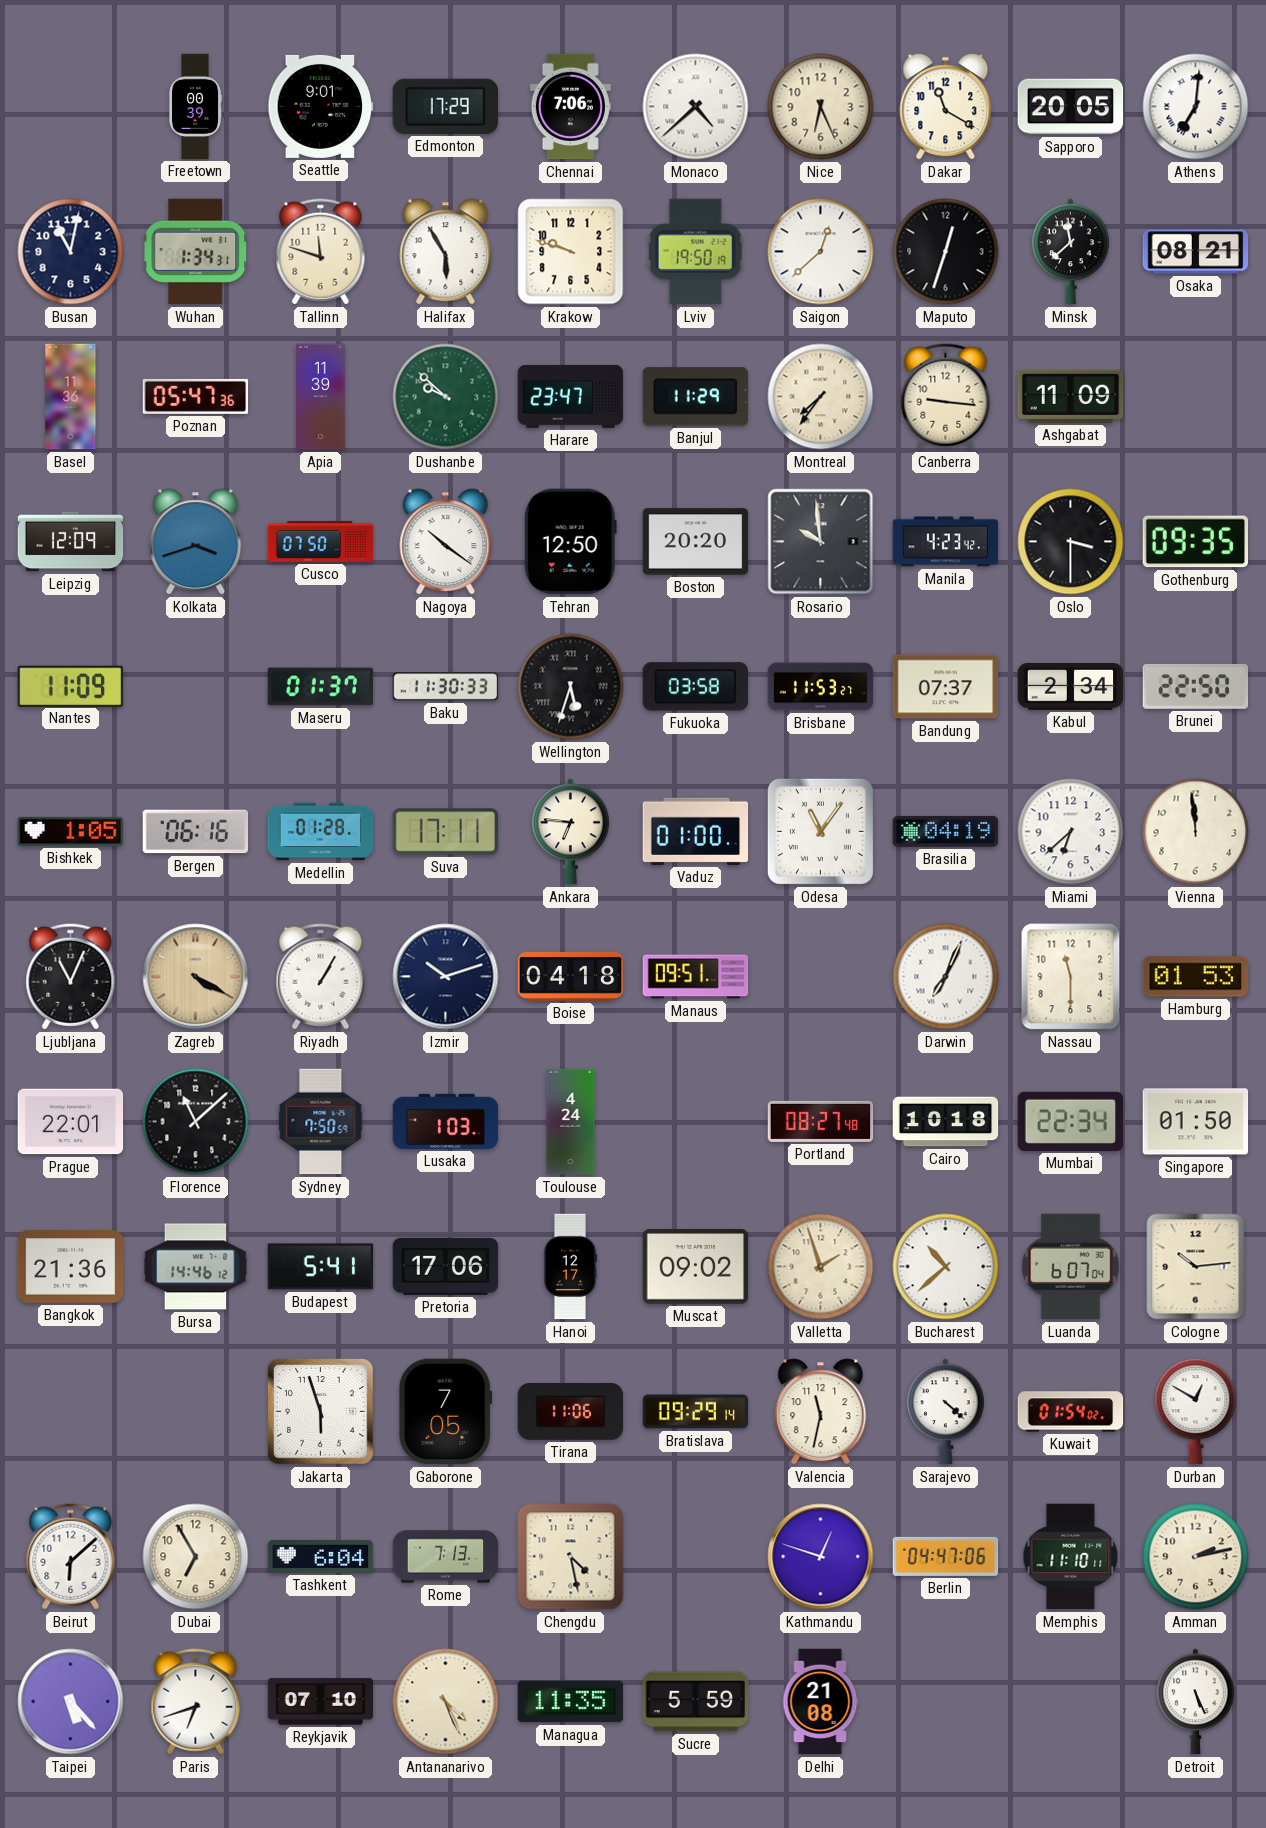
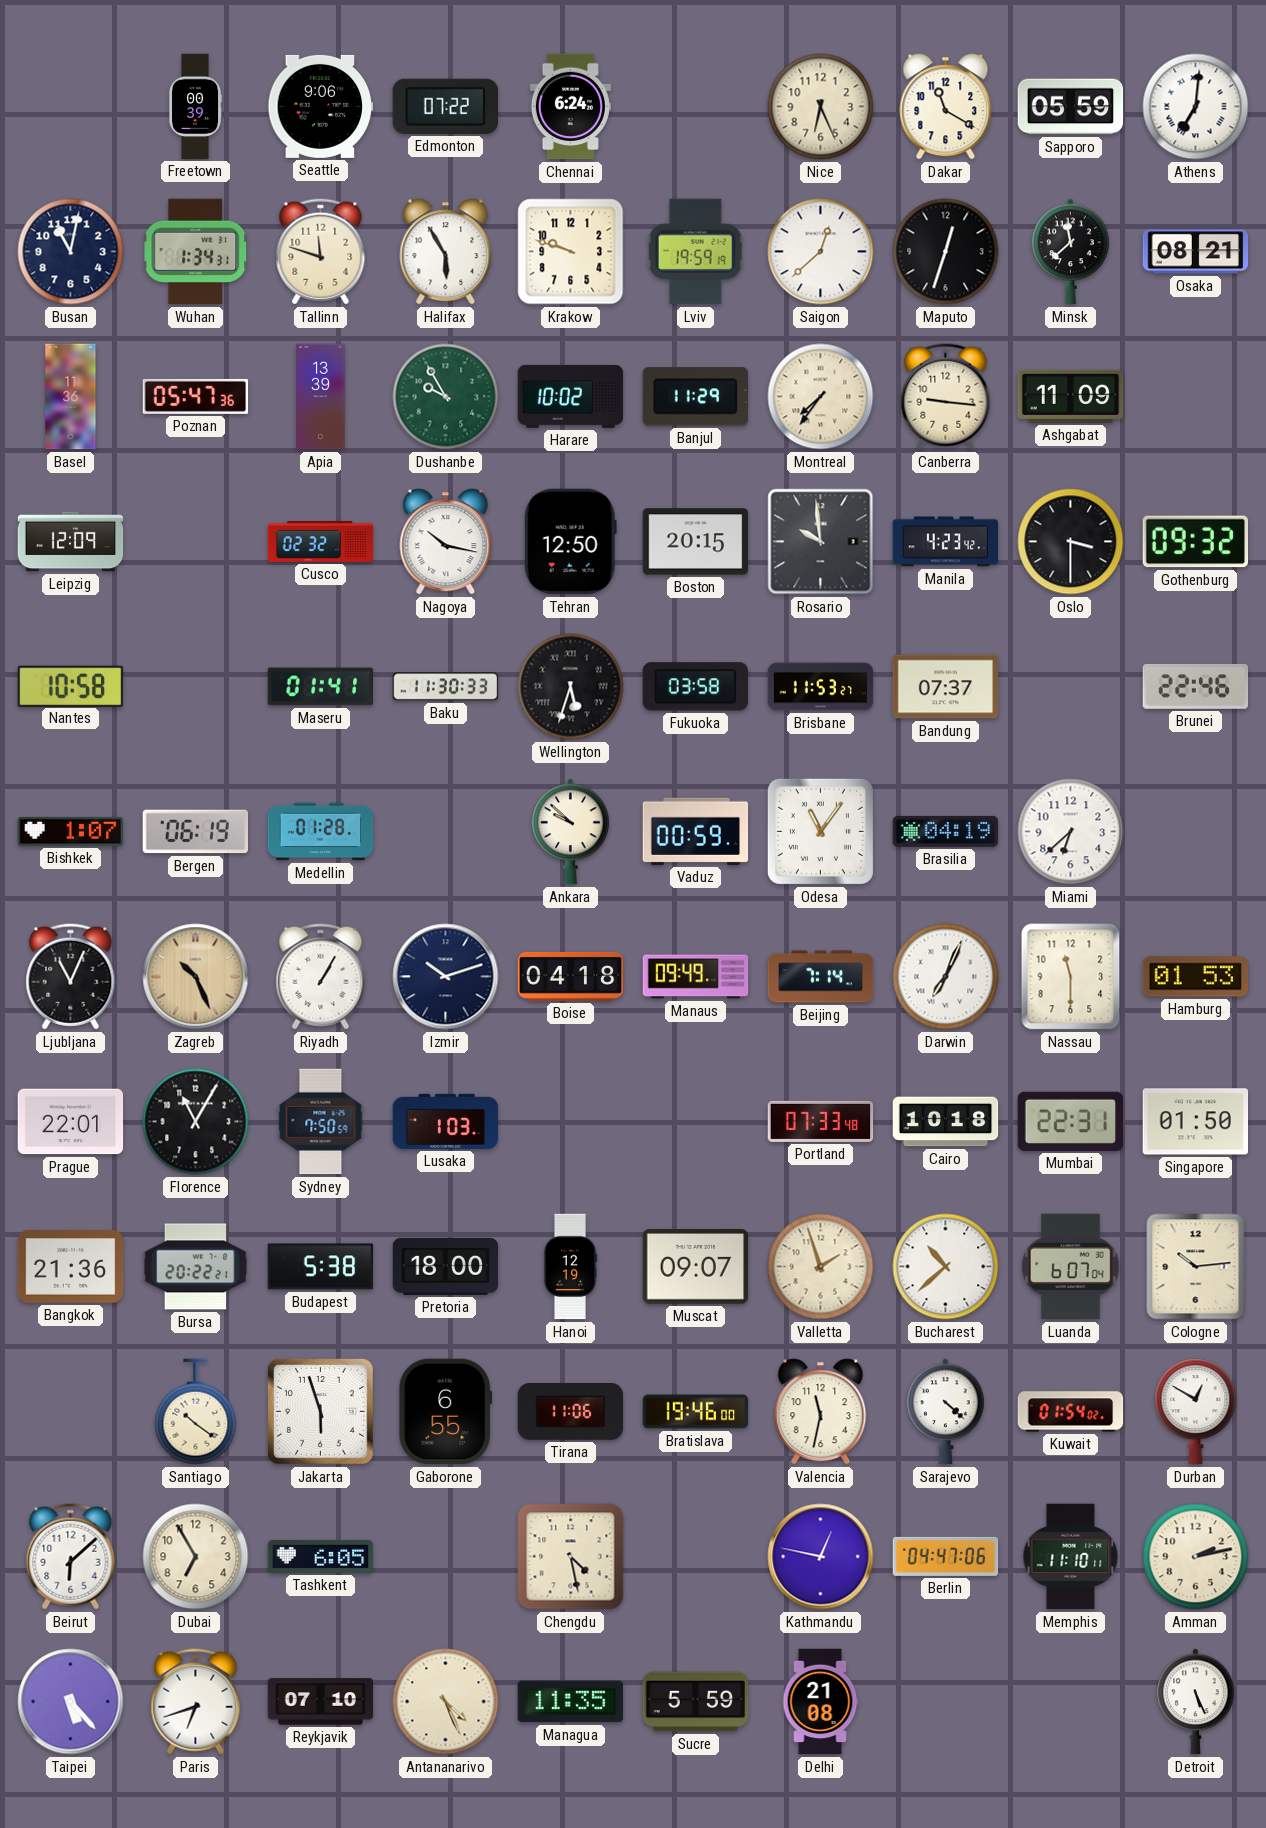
Seattle: 9:01 -> 9:06 (321, 106)
Edmonton: 17:29 -> 07:22 (445, 106)
Chennai: 7:06 -> 6:24 (570, 107)
Monaco: 4:38 -> none (696, 107)
Sapporo: 20:05 -> 05:59 (1071, 107)
Lviv: 19:50 -> 19:59 (695, 252)
Apia: 11:39 -> 13:39 (321, 397)
Dushanbe: 9:52 -> 9:55 (446, 397)
Harare: 23:47 -> 10:02 (571, 396)
Kolkata: 3:42 -> none (196, 542)
Cusco: 07:50 -> 02:32 (321, 541)
Nagoya: 10:21 -> 10:17 (446, 542)
Boston: 20:20 -> 20:15 (696, 542)
Gothenburg: 09:35 -> 09:32 (1195, 542)
Nantes: 11:09 -> 10:58 (70, 686)
Maseru: 01:37 -> 01:41 (321, 687)
Kabul: 2:34 -> none (1071, 687)
Brunei: 22:50 -> 22:46 (1196, 686)
Bishkek: 1:05 -> 1:07 (71, 831)
Bergen: 06:16 -> 06:19 (196, 832)
Suva: 17:11 -> none (446, 832)
Ankara: 6:46 -> 9:52 (571, 832)
Vaduz: 01:00 -> 00:59 (696, 831)
Vienna: 11:59 -> none (1196, 832)
Zagreb: 4:20 -> 10:26 (196, 977)
Manaus: 09:51 -> 09:49 (696, 977)
Beijing: none -> 7:14 (821, 977)
Florence: 11:08 -> 11:05 (196, 1122)
Toulouse: 4:24 -> none (571, 1122)
Portland: 08:27 -> 07:33 (821, 1121)
Mumbai: 22:34 -> 22:31 (1071, 1121)
Bursa: 14:46 -> 20:22 (196, 1267)
Budapest: 5:41 -> 5:38 (321, 1267)
Pretoria: 17:06 -> 18:00 (446, 1266)
Hanoi: 12:17 -> 12:19 (570, 1267)
Muscat: 09:02 -> 09:07 (696, 1267)
Santiago: none -> 10:21 (196, 1412)
Gaborone: 7:05 -> 6:55 (445, 1412)
Bratislava: 09:29 -> 19:46 (696, 1412)
Tashkent: 6:04 -> 6:05 (321, 1556)
Rome: 7:13 -> none (446, 1557)
Kathmandu: 12:48 -> 12:47 (821, 1557)
